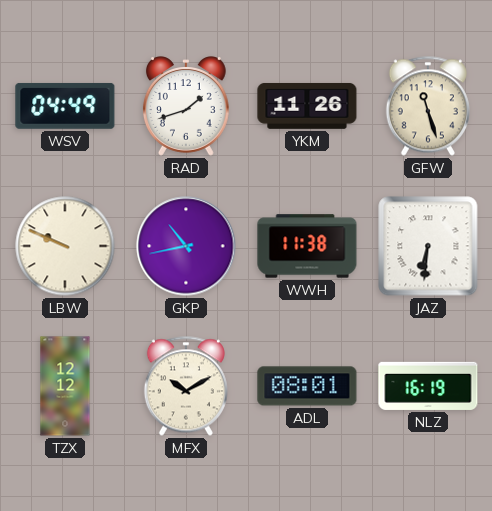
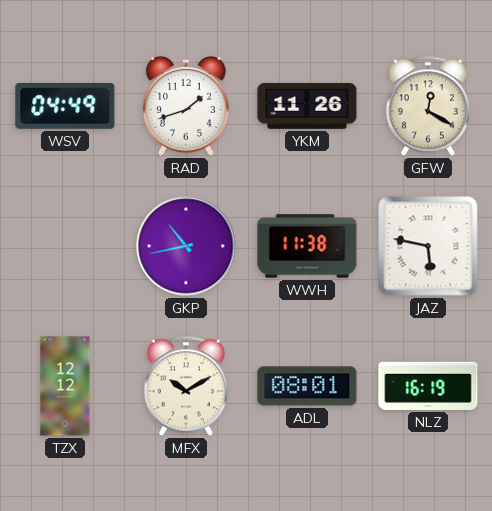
GFW: 11:27 -> 12:20 (428, 106)
LBW: 9:49 -> none (65, 246)
JAZ: 6:31 -> 5:47 (428, 246)
